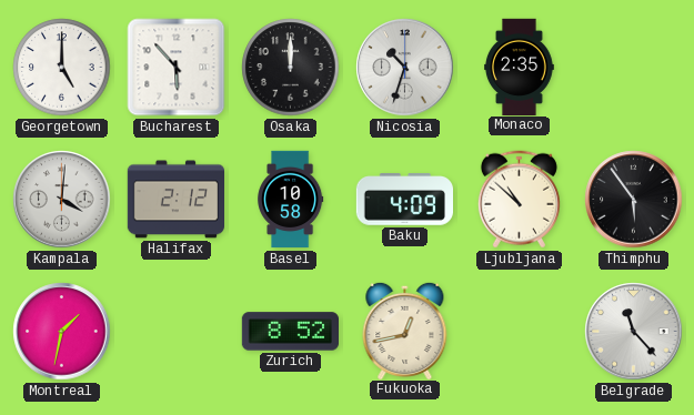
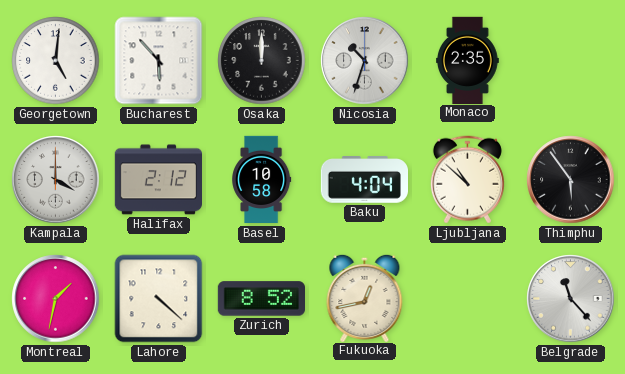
Georgetown: 5:00 -> 5:01 (56, 61)
Kampala: 4:01 -> 4:00 (56, 180)
Baku: 4:09 -> 4:04 (364, 180)
Lahore: none -> 4:22 (159, 299)
